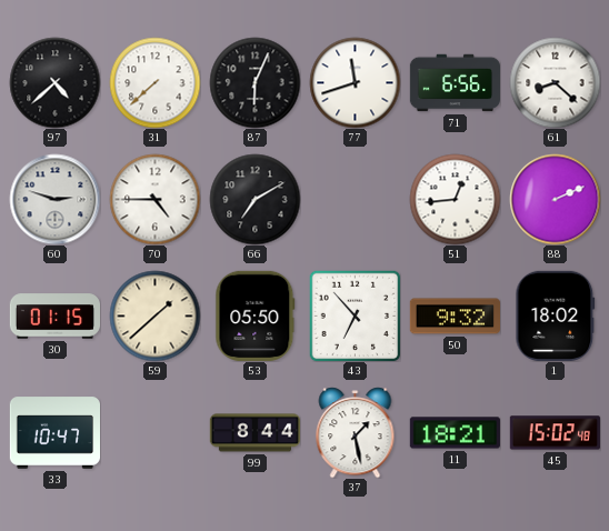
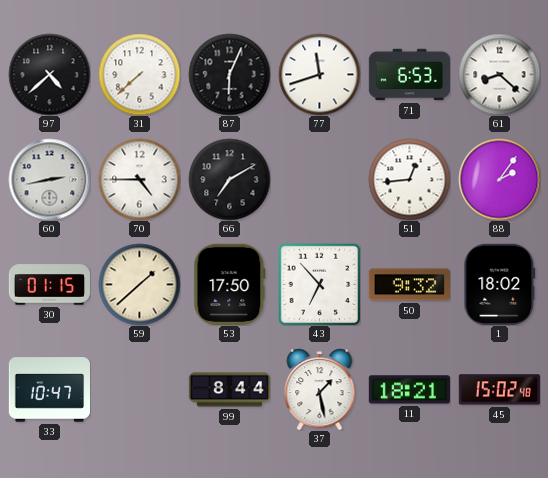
71: 6:56 -> 6:53 (409, 75)
60: 2:48 -> 2:43 (49, 179)
88: 2:11 -> 2:06 (499, 179)
53: 05:50 -> 17:50 (230, 284)
